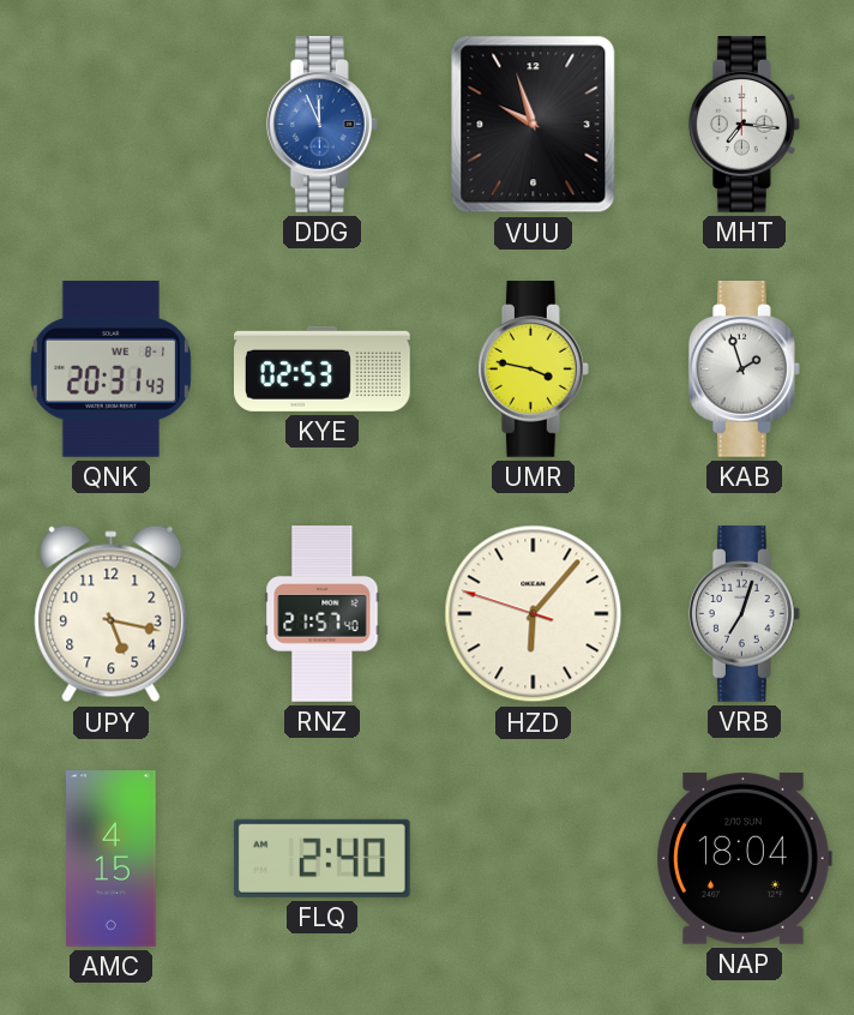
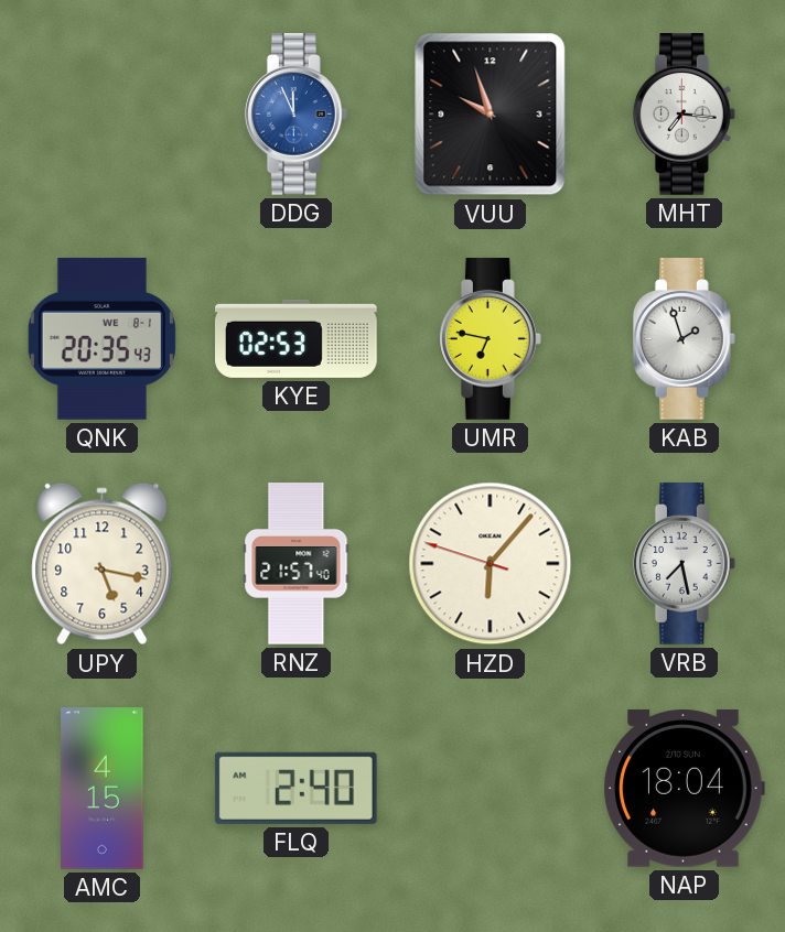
QNK: 20:31 -> 20:35 (101, 338)
UMR: 3:47 -> 6:47 (490, 339)
VRB: 7:03 -> 7:28 (684, 564)
